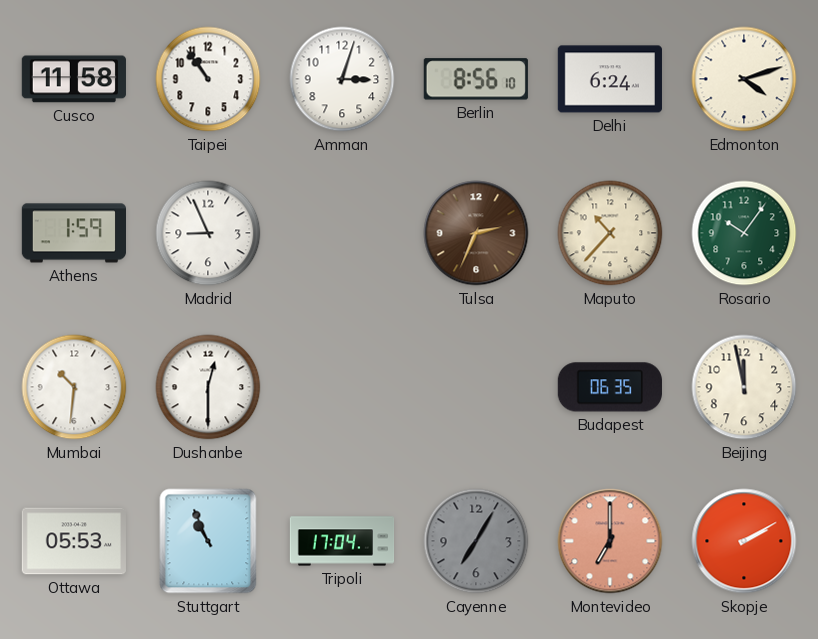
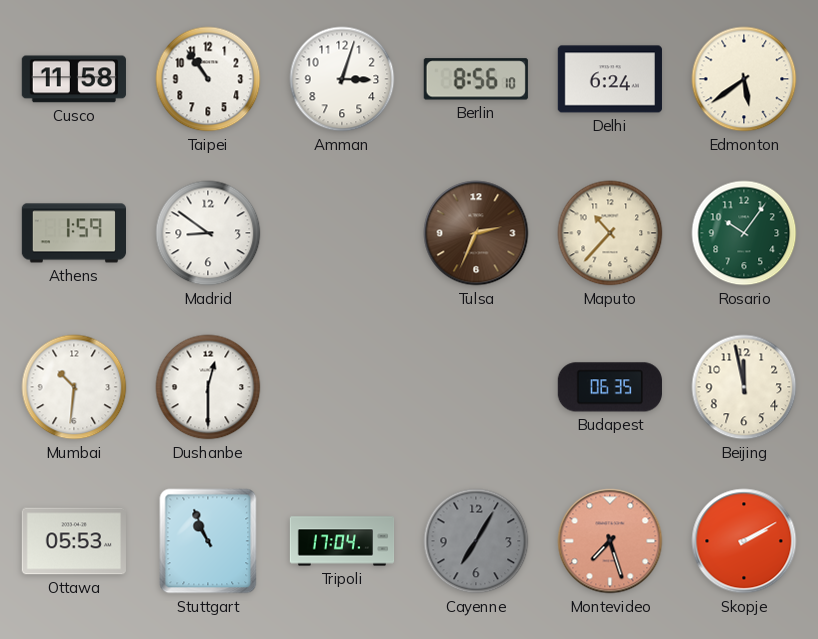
Edmonton: 4:12 -> 5:39 (744, 79)
Madrid: 8:56 -> 8:51 (208, 233)
Montevideo: 7:00 -> 7:27 (610, 541)
